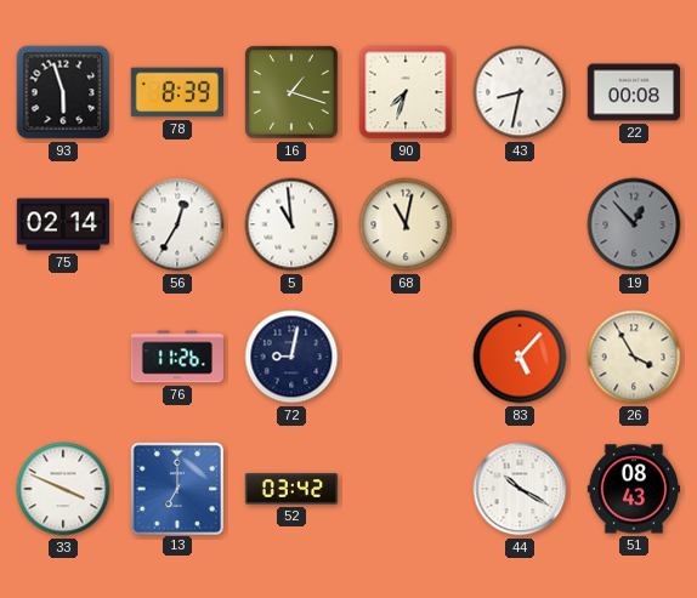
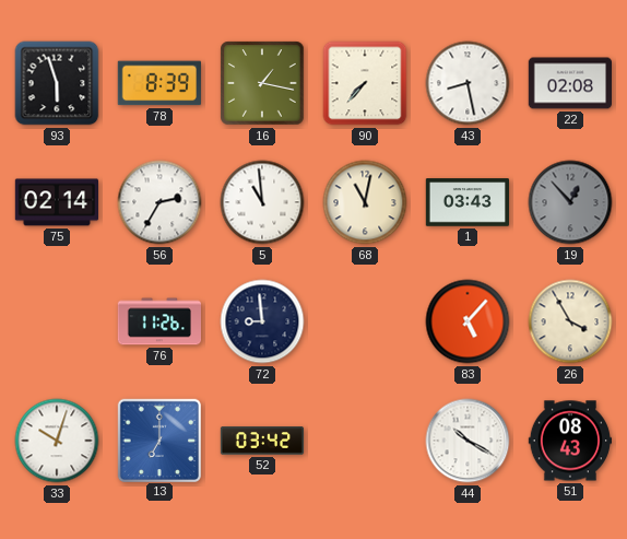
16: 1:18 -> 1:17 (262, 83)
90: 7:33 -> 7:37 (365, 83)
43: 8:32 -> 8:28 (468, 83)
22: 00:08 -> 02:08 (569, 83)
56: 12:35 -> 2:35 (159, 202)
1: none -> 03:43 (466, 202)
72: 9:02 -> 8:59 (262, 321)
33: 3:49 -> 10:03 (57, 441)
